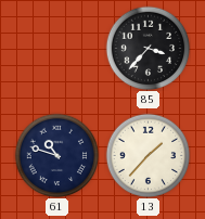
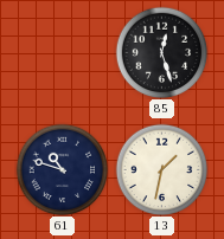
85: 3:37 -> 12:27 (161, 52)
13: 1:37 -> 1:32 (161, 169)
